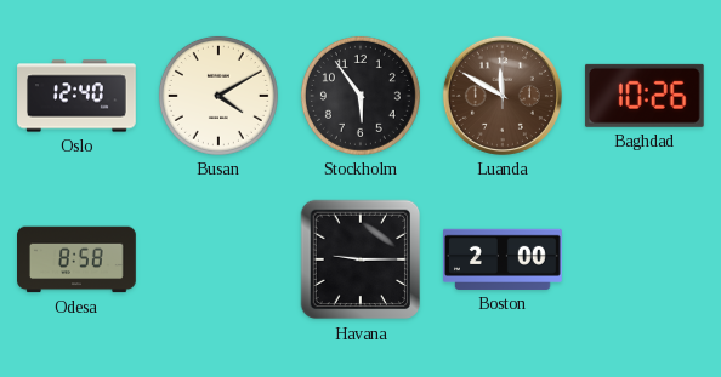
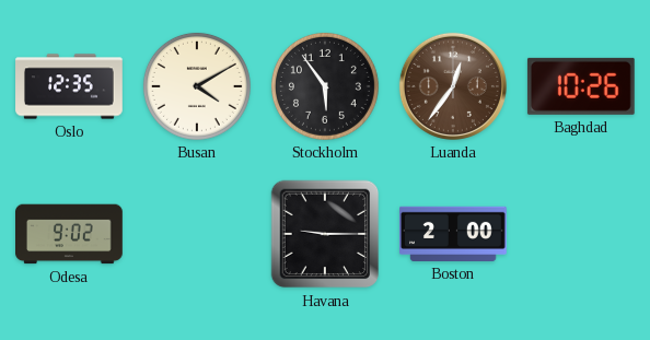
Oslo: 12:40 -> 12:35 (69, 86)
Luanda: 11:50 -> 12:36 (453, 86)
Odesa: 8:58 -> 9:02 (70, 234)
